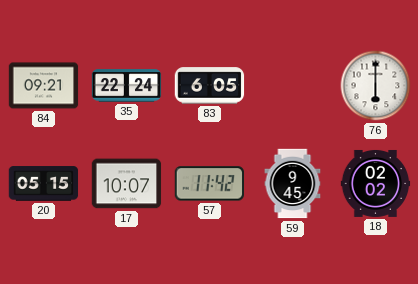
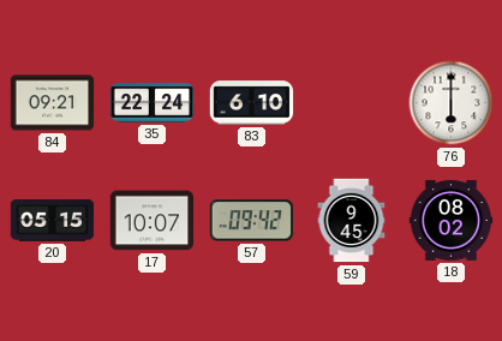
83: 6:05 -> 6:10 (252, 103)
57: 11:42 -> 09:42 (251, 221)
18: 02:02 -> 08:02 (452, 220)
